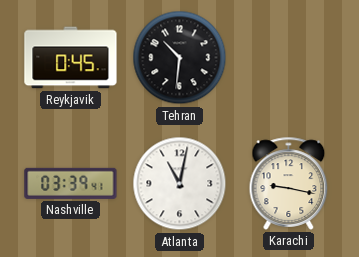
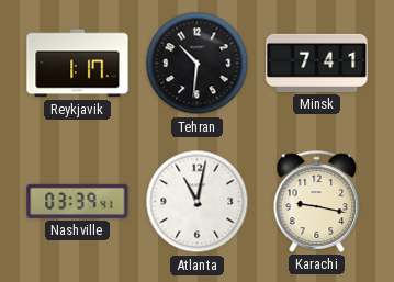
Reykjavik: 0:45 -> 1:17 (78, 64)
Minsk: none -> 7:41 (317, 63)
